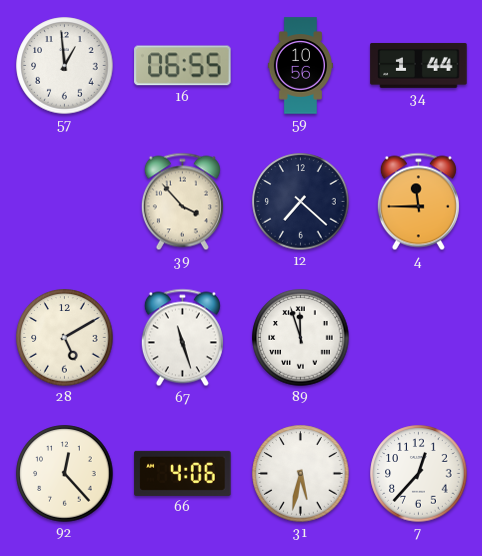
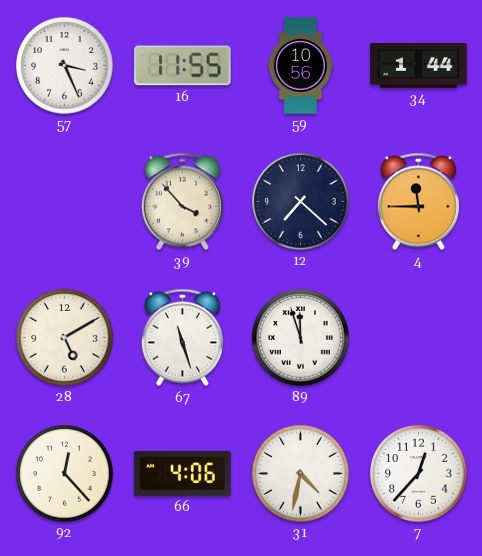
57: 12:59 -> 3:26 (65, 66)
16: 06:55 -> 11:55 (183, 66)
31: 5:32 -> 4:32 (301, 474)
